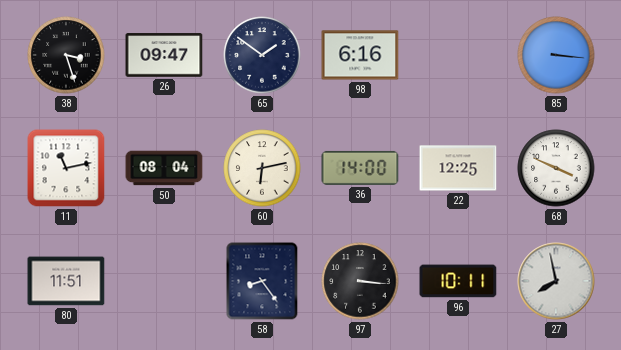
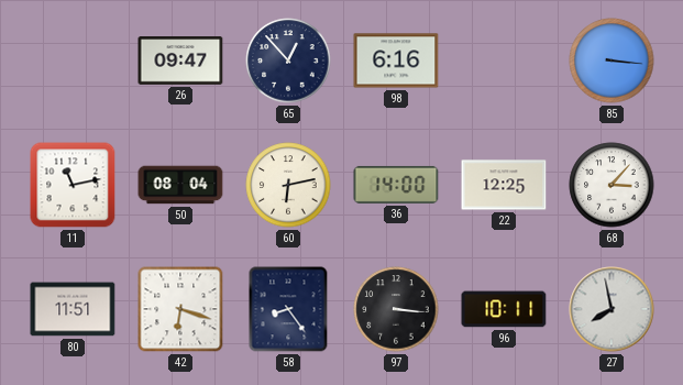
38: 3:27 -> none (66, 55)
65: 1:51 -> 12:53 (288, 61)
68: 3:49 -> 3:07 (612, 185)
42: none -> 6:18 (180, 309)
